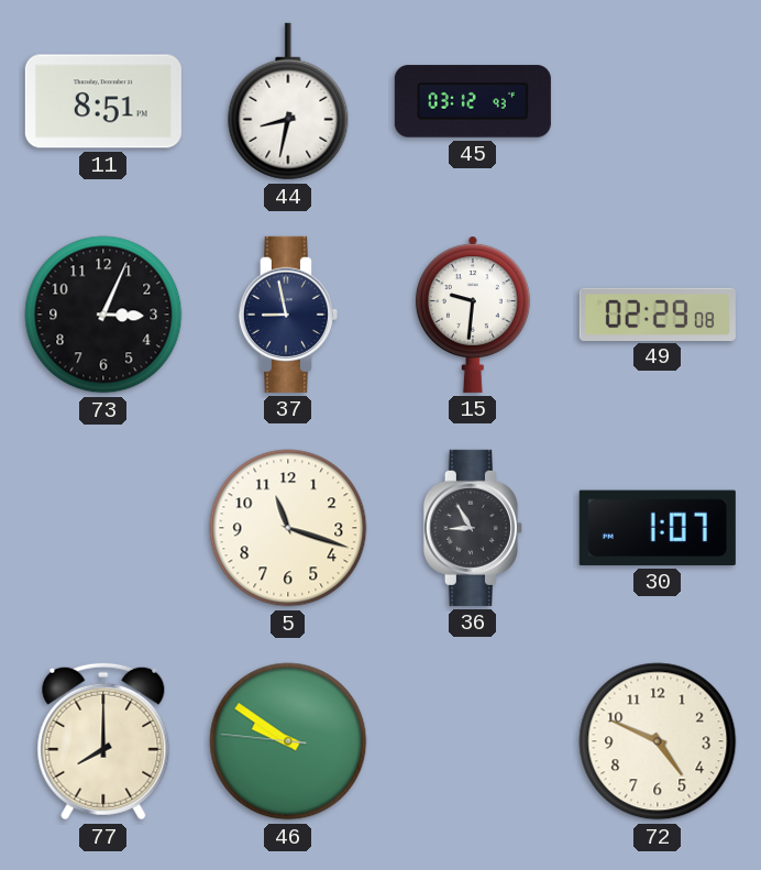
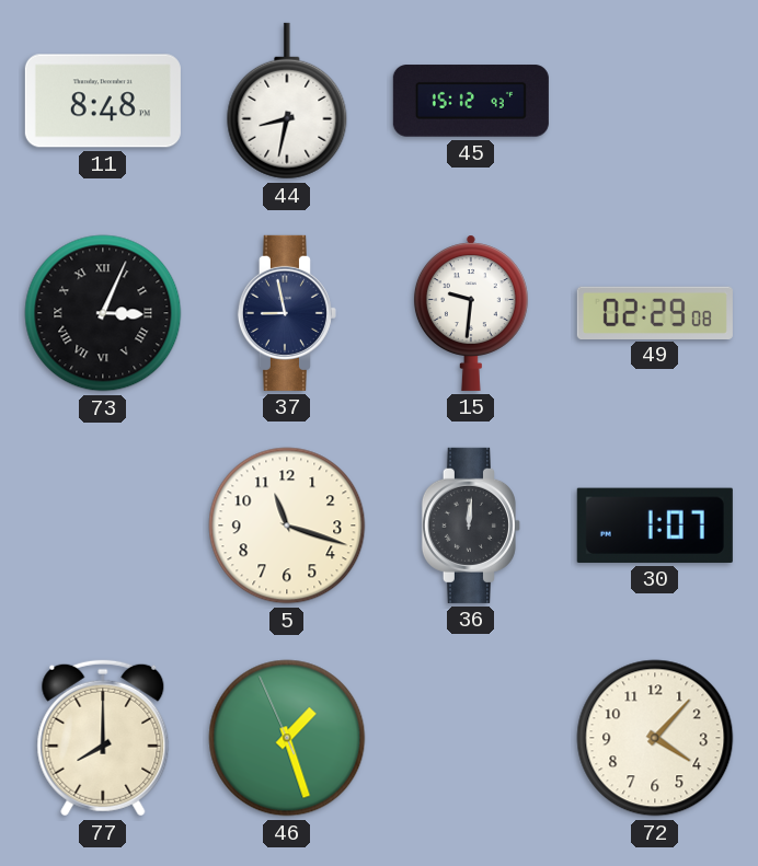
11: 8:51 -> 8:48 (103, 101)
45: 03:12 -> 15:12 (471, 101)
73 numerals: Arabic -> Roman (103, 313)
36: 8:55 -> 12:01 (471, 526)
46: 9:50 -> 1:26 (287, 738)
72: 4:49 -> 4:07 (655, 738)
